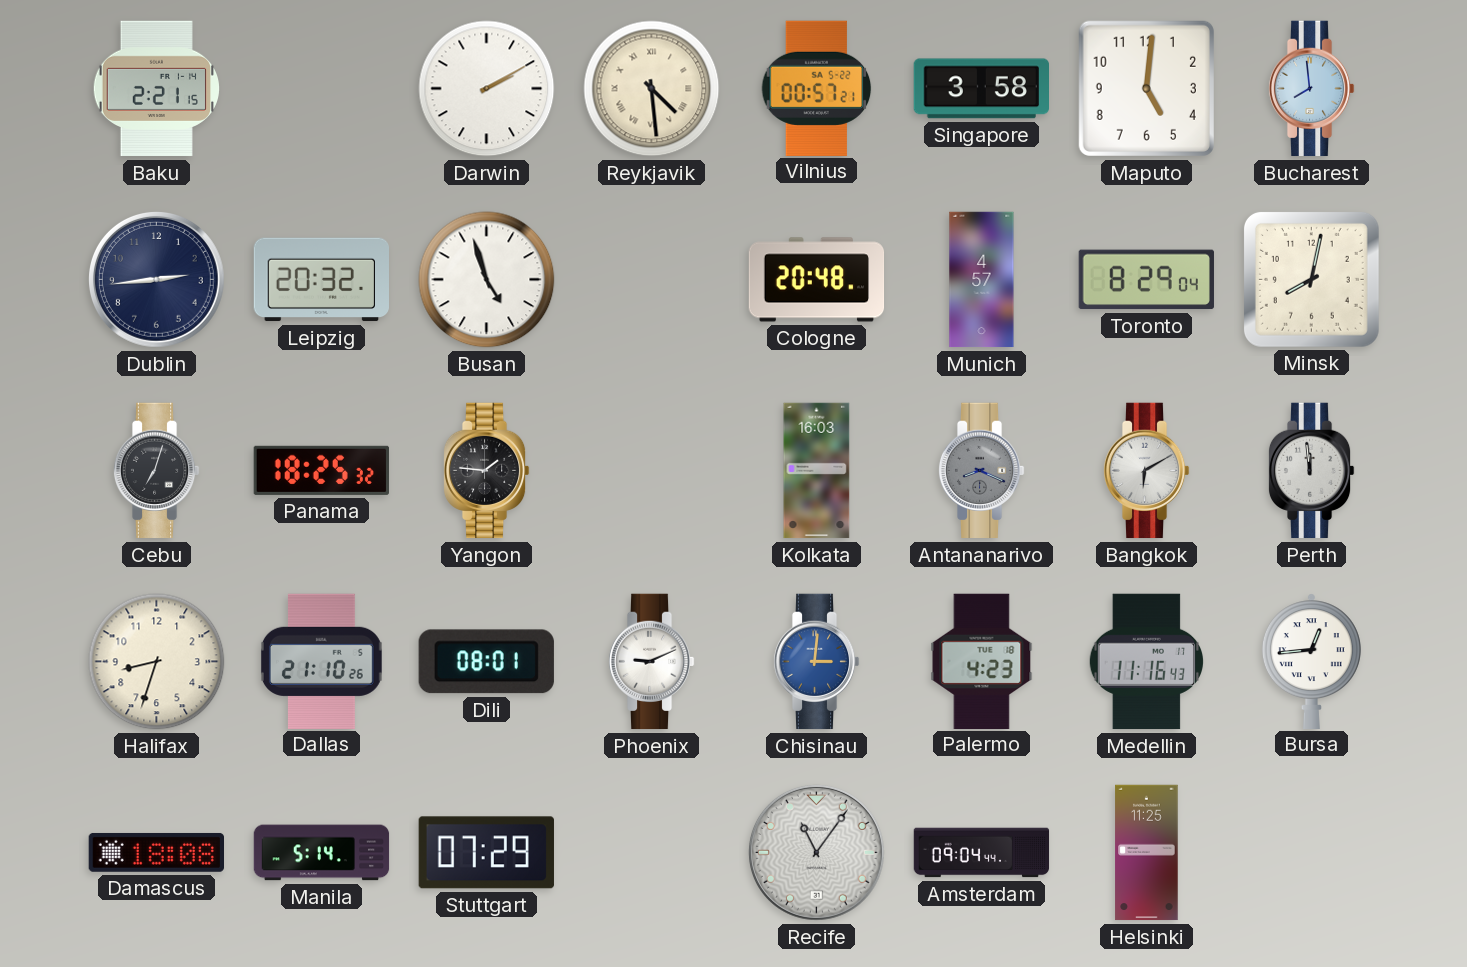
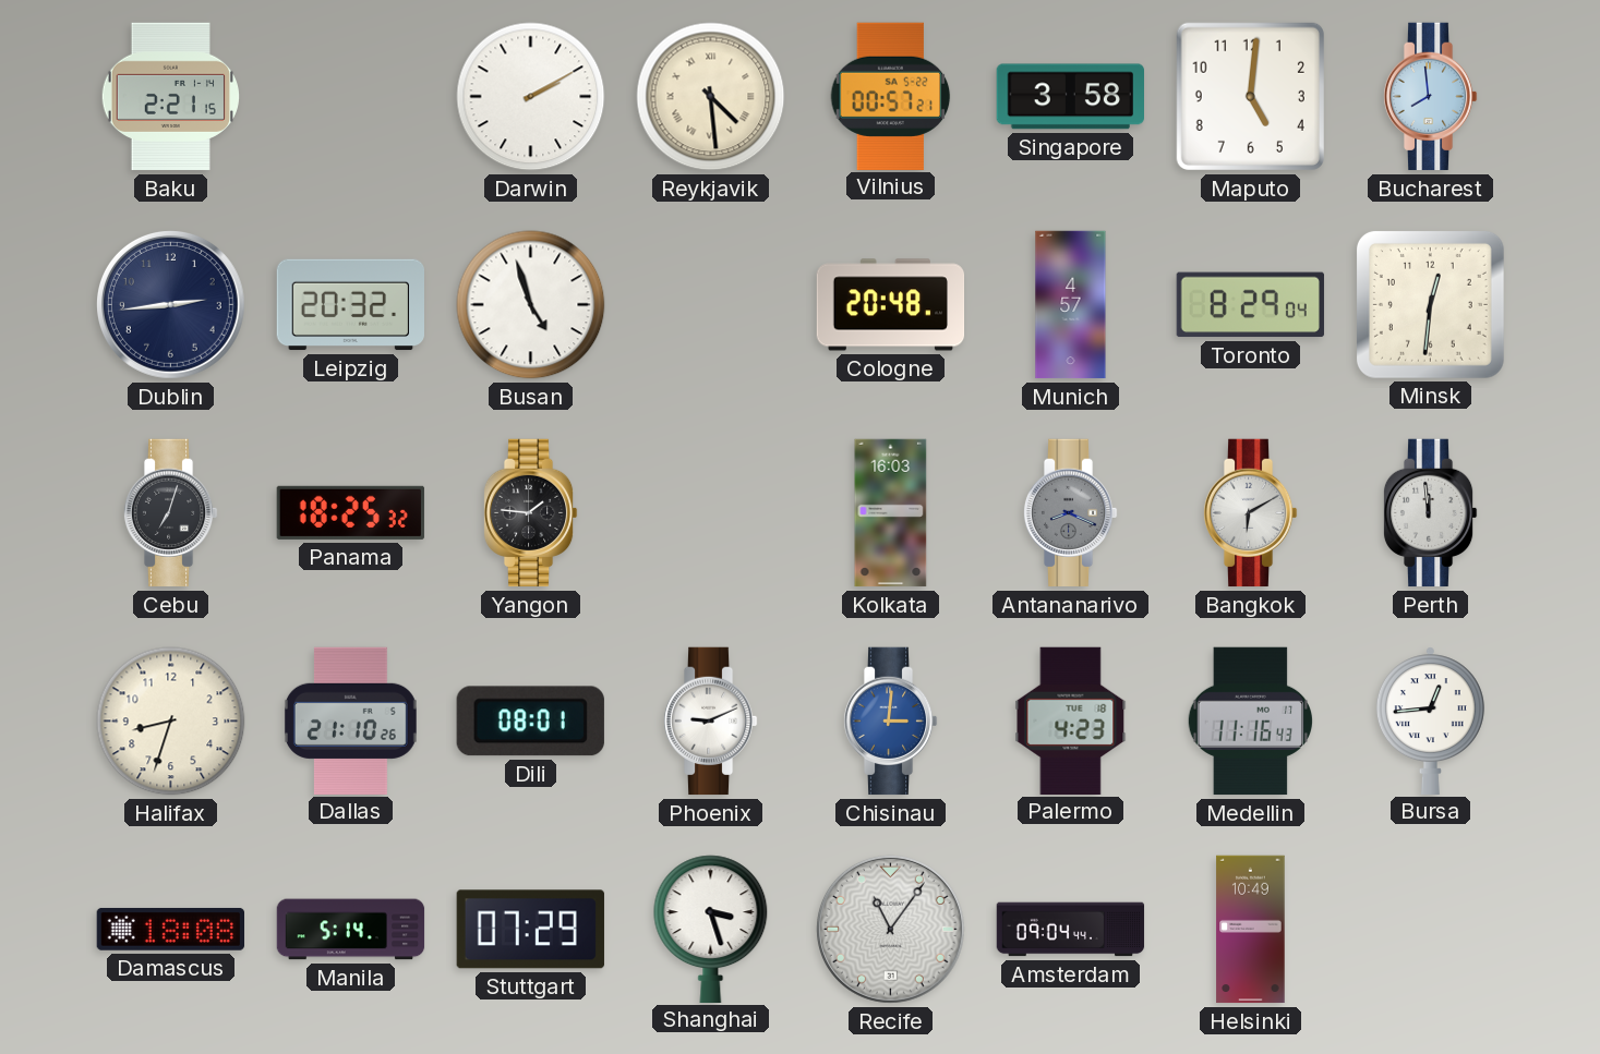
Minsk: 8:02 -> 12:31 (1430, 304)
Shanghai: none -> 3:27 (711, 929)
Helsinki: 11:25 -> 10:49 (1251, 930)
